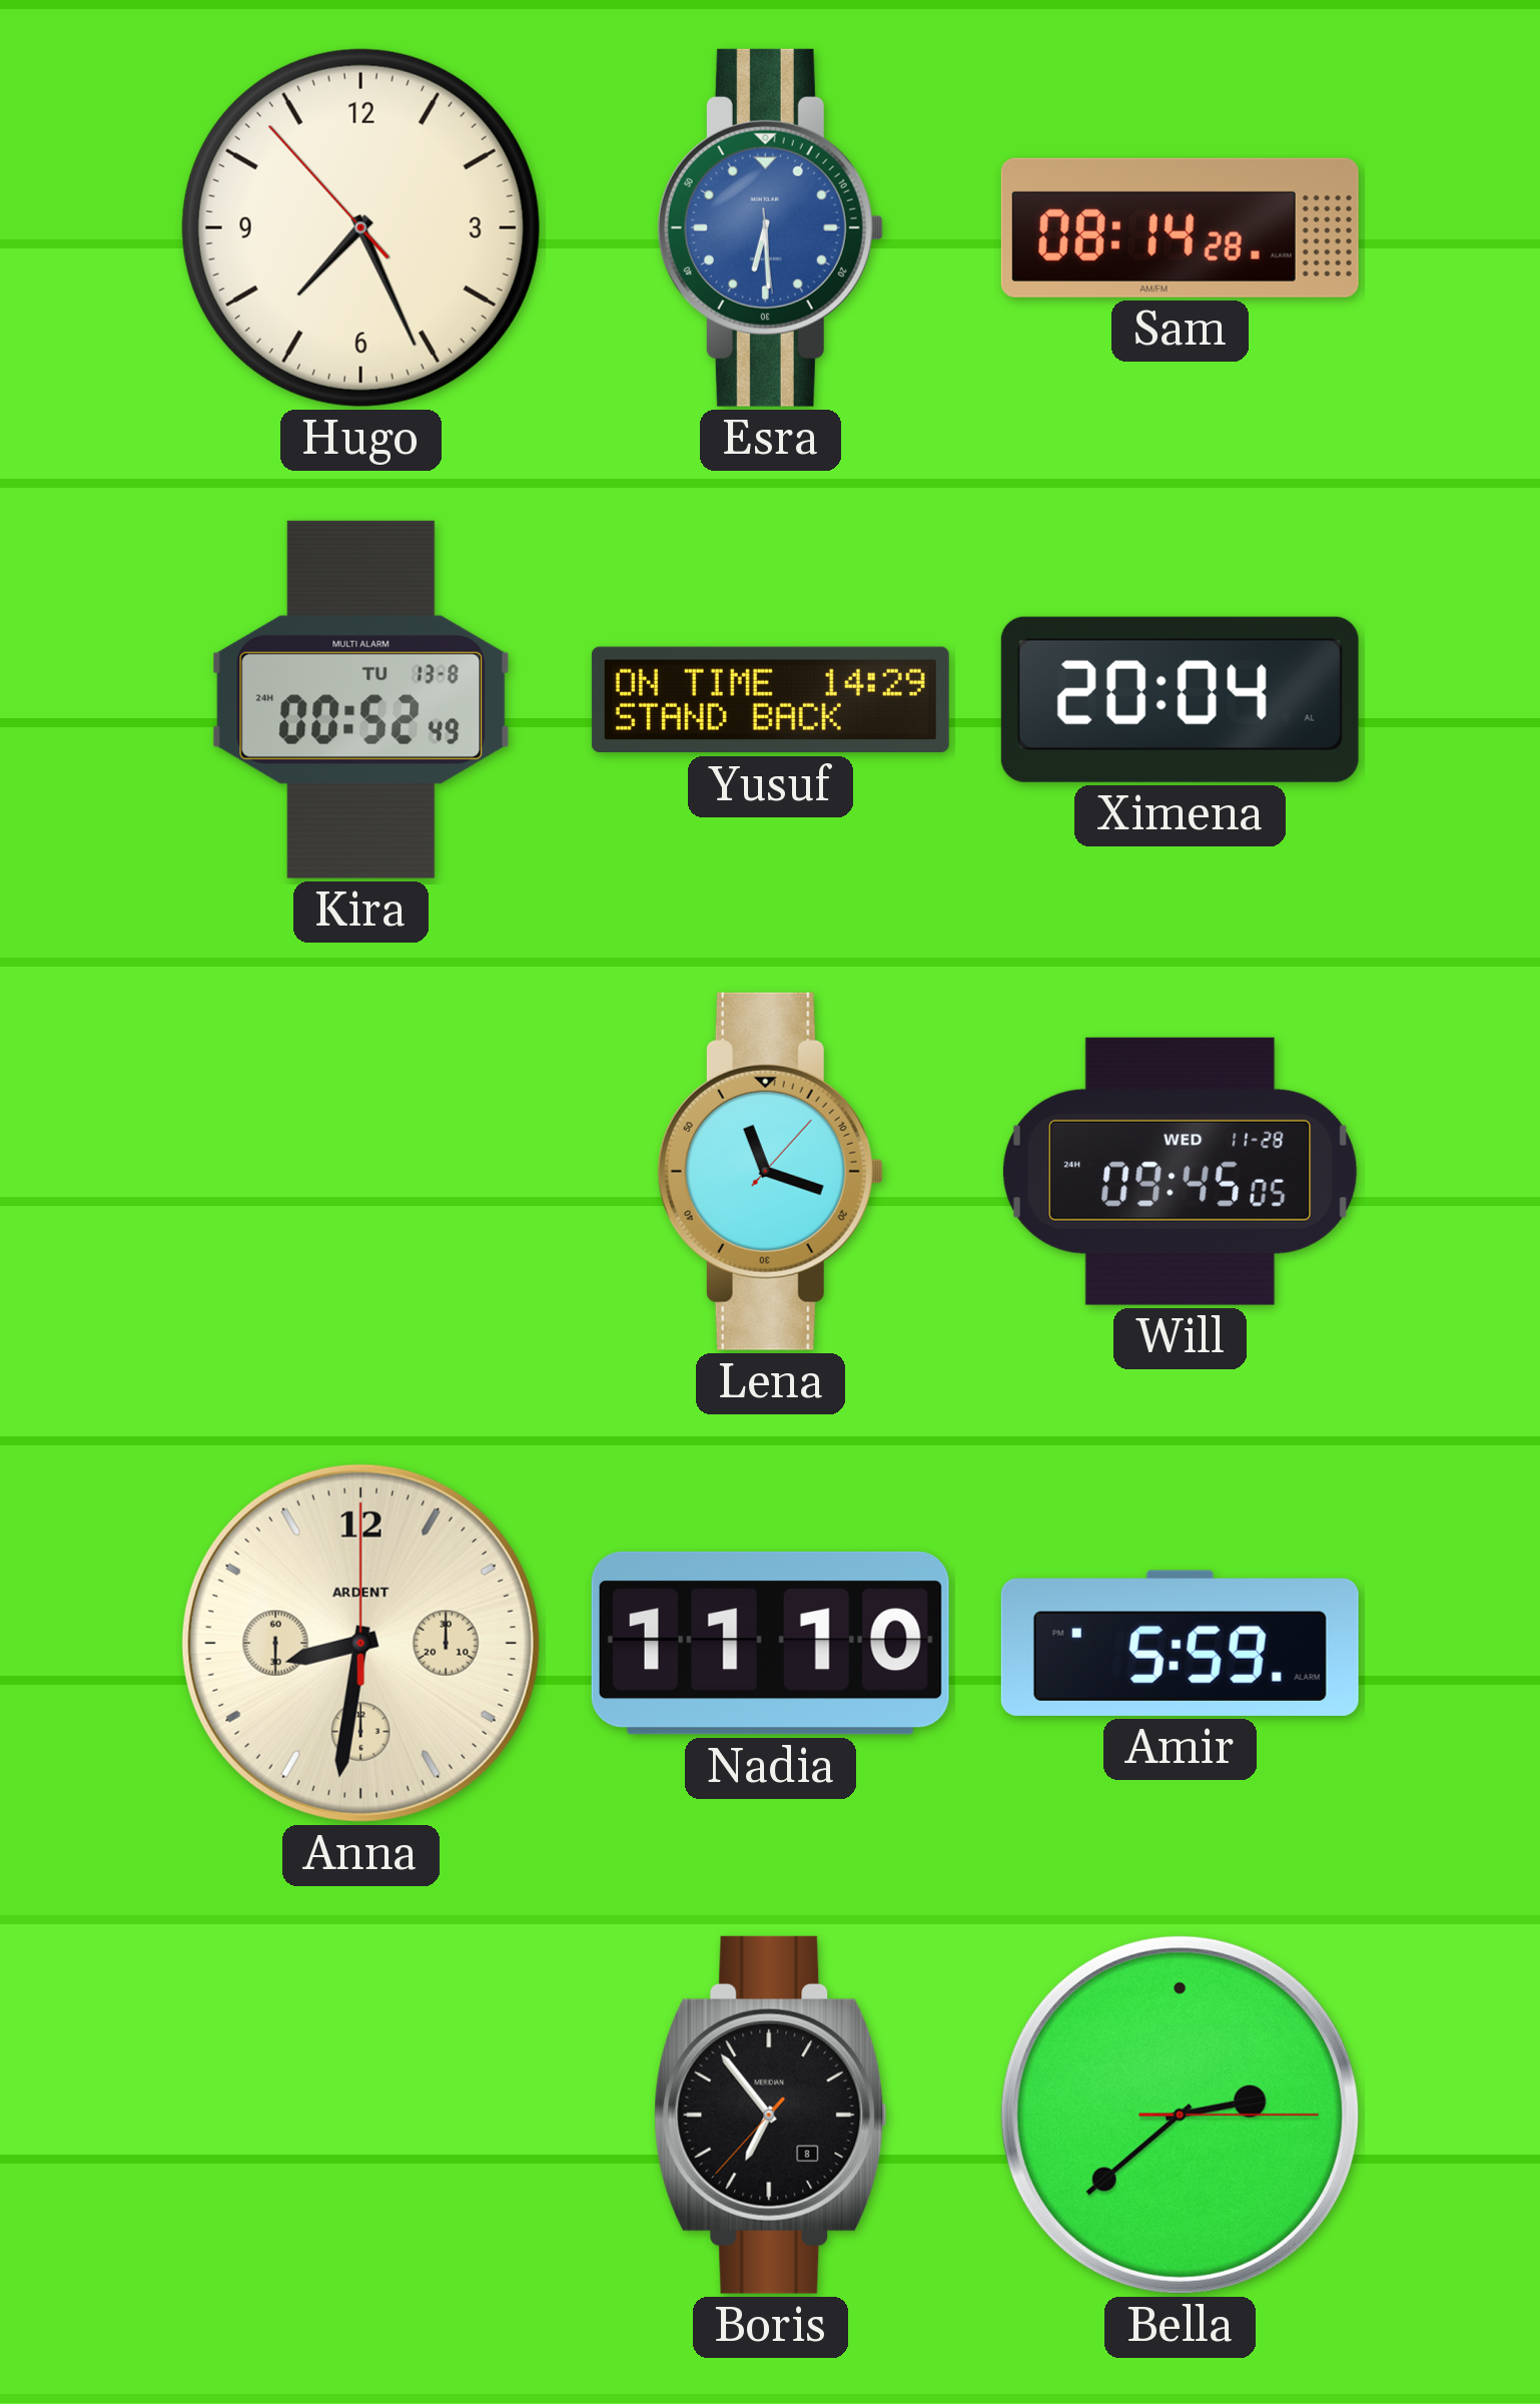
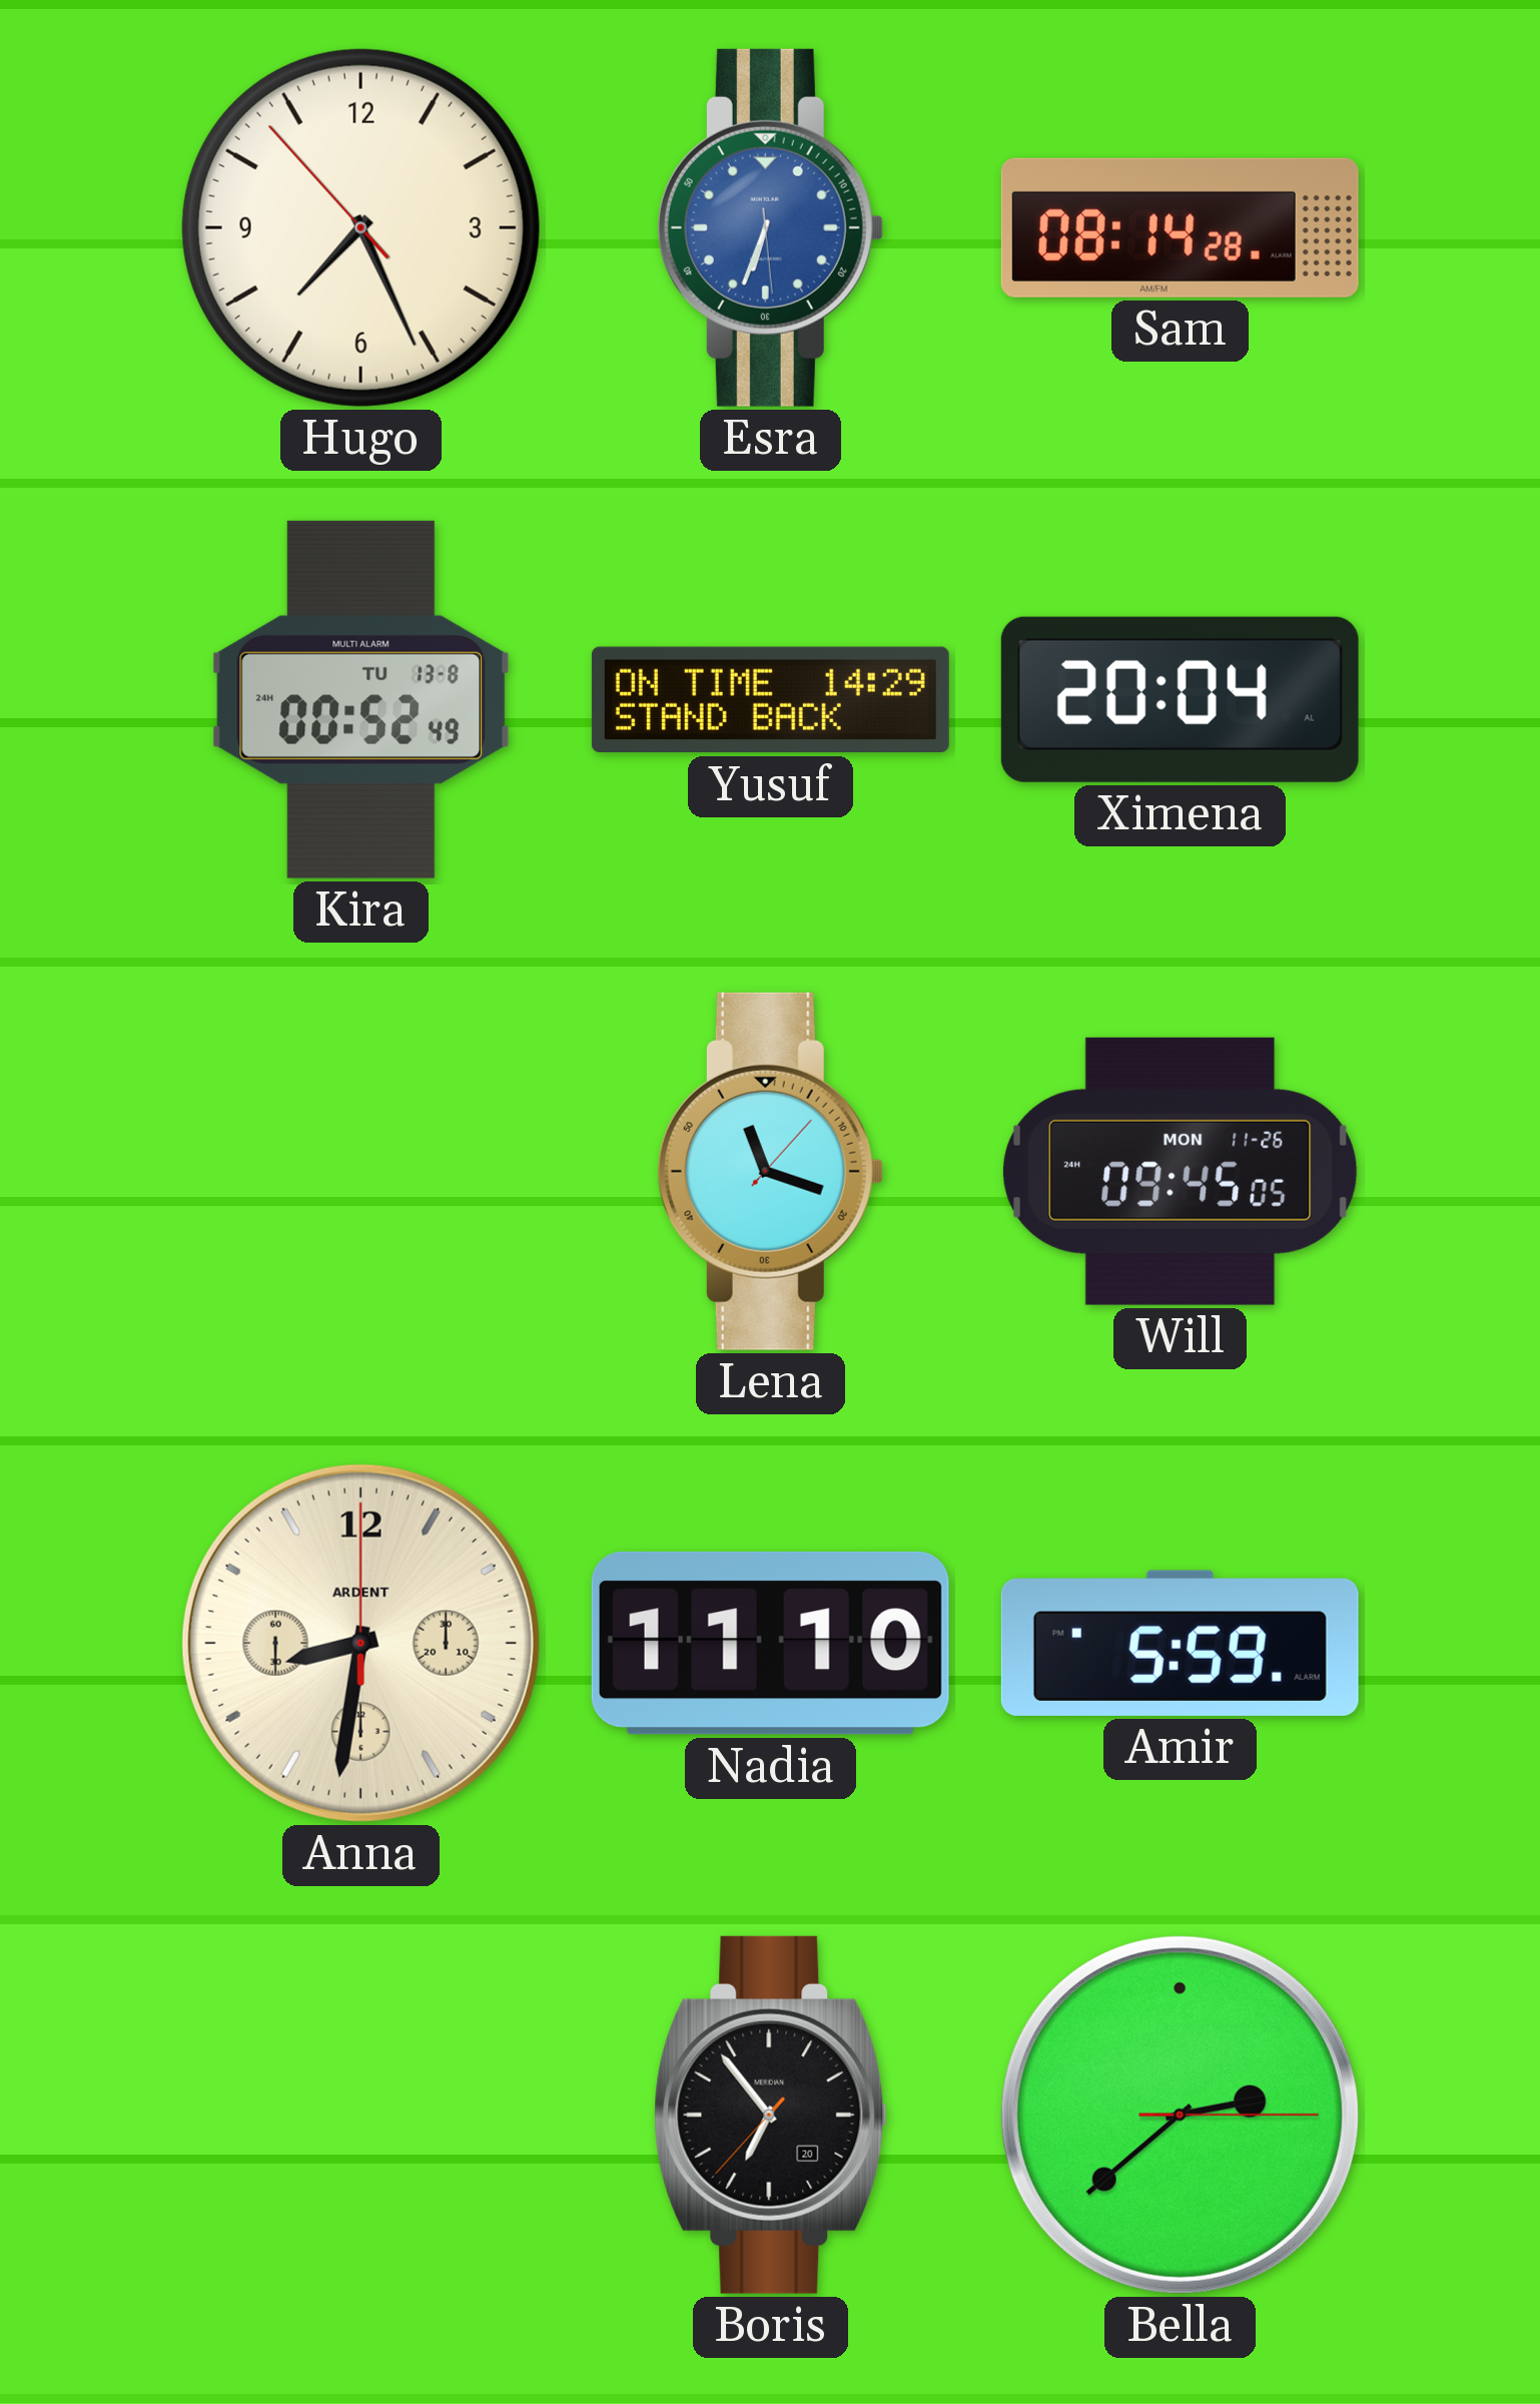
Esra: 6:29 -> 6:33 (770, 227)
Will date: WED 11-28 -> MON 11-26 (1181, 1171)
Boris date: 8 -> 20 (771, 2115)
